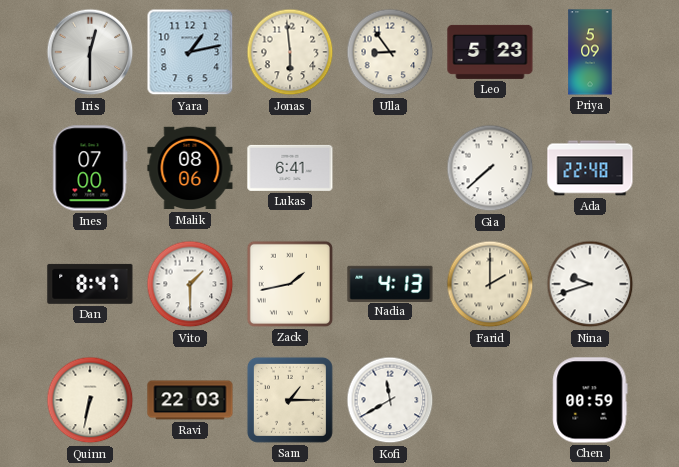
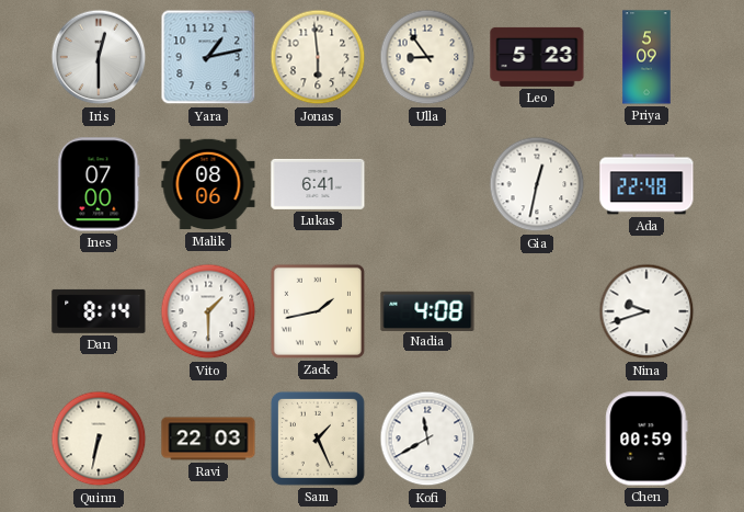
Gia: 7:38 -> 12:32 (537, 184)
Dan: 8:47 -> 8:14 (99, 311)
Nadia: 4:13 -> 4:08 (427, 310)
Farid: 2:00 -> none (490, 284)
Sam: 1:15 -> 1:26 (318, 439)
